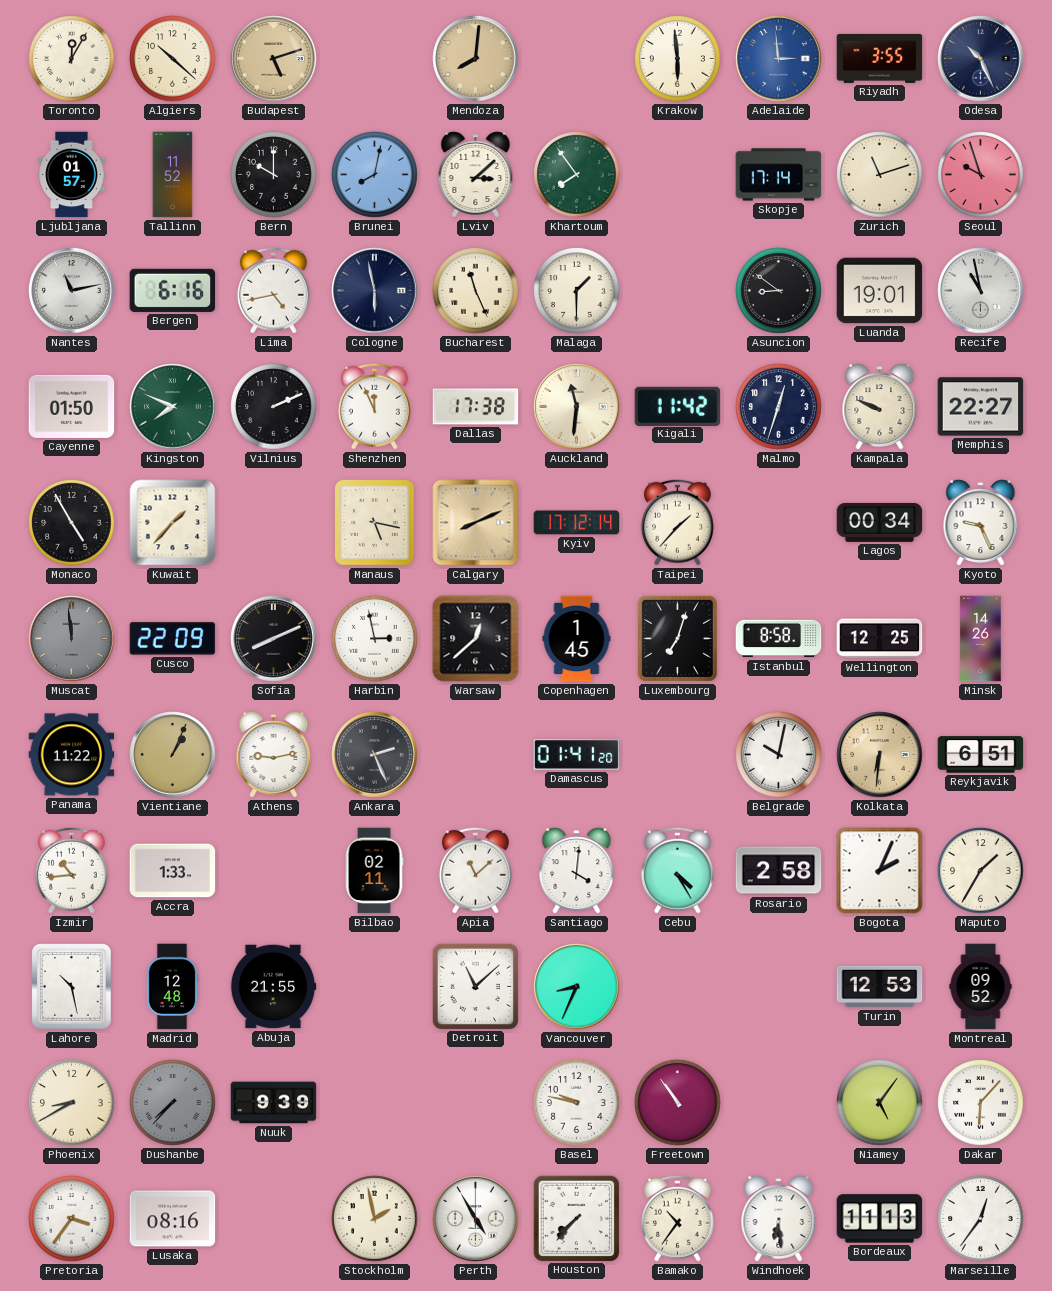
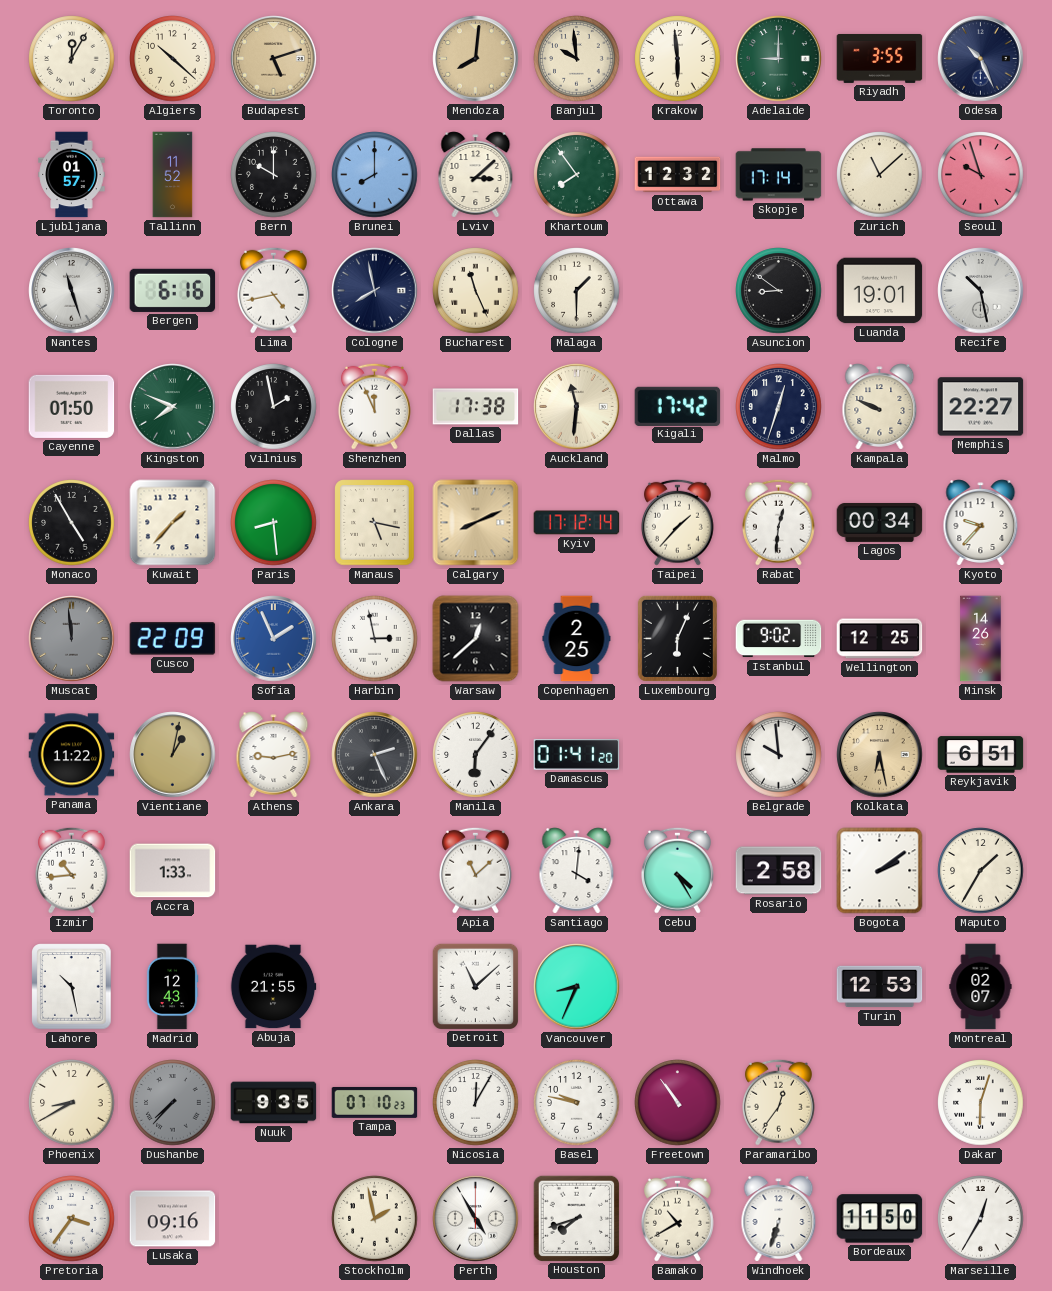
Banjul: none -> 9:59 (577, 59)
Adelaide: 2:59 -> 9:00 (779, 59)
Adelaide dial: blue -> green (779, 59)
Brunei: 8:02 -> 8:00 (375, 175)
Ottawa: none -> 12:32 (678, 175)
Zurich: 11:12 -> 11:08 (880, 175)
Nantes: 11:13 -> 11:27 (72, 291)
Cologne: 5:58 -> 7:58 (375, 291)
Recife: 10:58 -> 10:28 (981, 291)
Vilnius: 2:11 -> 1:58 (274, 407)
Kigali: 11:42 -> 17:42 (678, 406)
Paris: none -> 8:29 (274, 523)
Rabat: none -> 12:31 (778, 522)
Kyoto: 9:26 -> 9:37 (981, 523)
Sofia: 8:11 -> 1:56 (274, 639)
Sofia dial: black -> blue (274, 639)
Copenhagen: 1:45 -> 2:25 (577, 639)
Luxembourg: 7:03 -> 6:04 (677, 638)
Istanbul: 8:58 -> 9:02 (779, 639)
Vientiane: 1:04 -> 1:02 (173, 755)
Manila: none -> 6:06 (476, 755)
Belgrade: 10:02 -> 9:59 (779, 755)
Kolkata: 6:31 -> 6:28 (880, 755)
Bilbao: 02:11 -> none (374, 871)
Bogota: 2:04 -> 2:09 (880, 871)
Madrid: 12:48 -> 12:43 (172, 987)
Montreal: 09:52 -> 02:07 (981, 987)
Nuuk: 9:39 -> 9:35 (274, 1103)
Tampa: none -> 07:10 (375, 1102)
Nicosia: none -> 12:05 (476, 1103)
Paramaribo: none -> 12:36 (778, 1102)
Niamey: 5:06 -> none (880, 1103)
Dakar: 6:07 -> 6:03 (981, 1103)
Lusaka: 08:16 -> 09:16 (173, 1219)
Houston: 7:37 -> 7:42 (576, 1218)
Bamako: 10:36 -> 10:40 (677, 1218)
Windhoek: 6:29 -> 6:33 (779, 1219)
Bordeaux: 11:13 -> 11:50 (880, 1219)
Marseille: 12:36 -> 12:35 (981, 1219)
